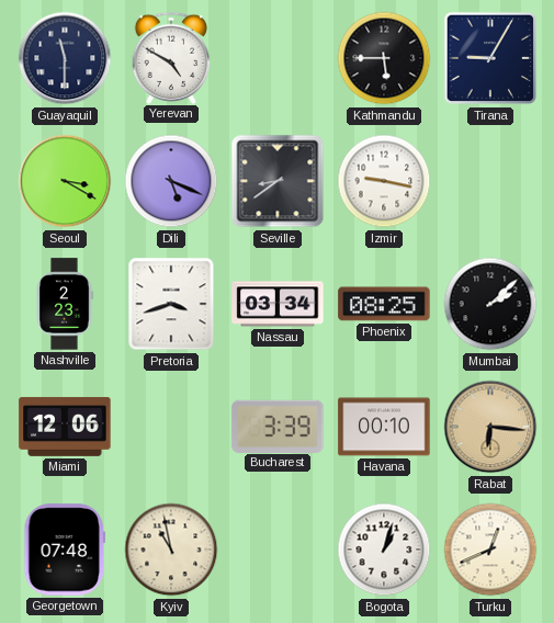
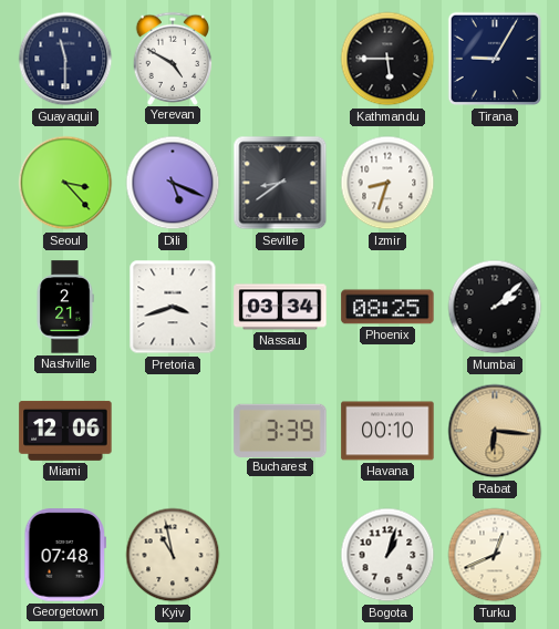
Seoul: 3:20 -> 3:23 (65, 183)
Izmir: 9:17 -> 8:33 (387, 183)
Nashville: 2:23 -> 2:21 (65, 307)
